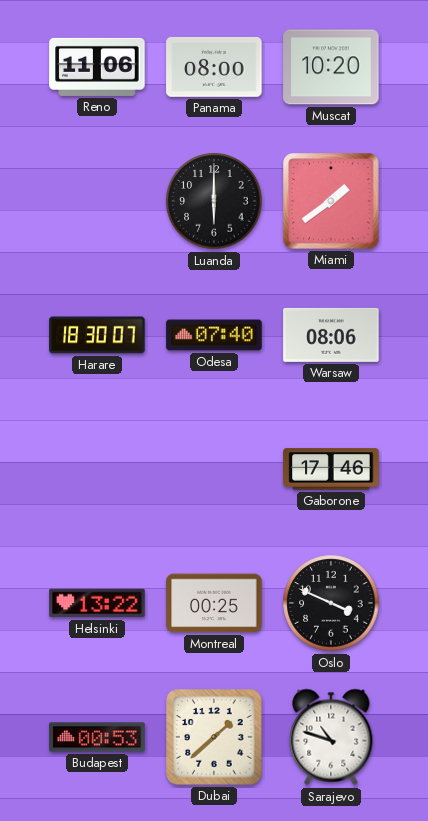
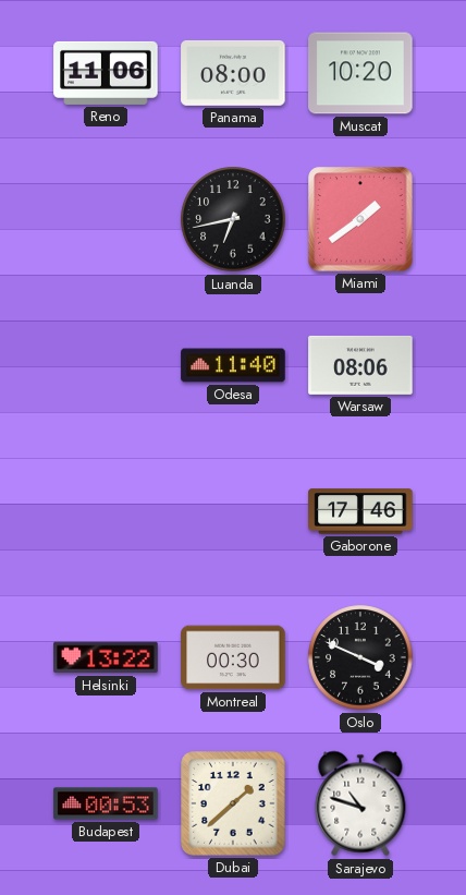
Luanda: 6:00 -> 6:43 (233, 219)
Harare: 18:30 -> none (97, 335)
Odesa: 07:40 -> 11:40 (233, 365)
Montreal: 00:25 -> 00:30 (233, 657)
